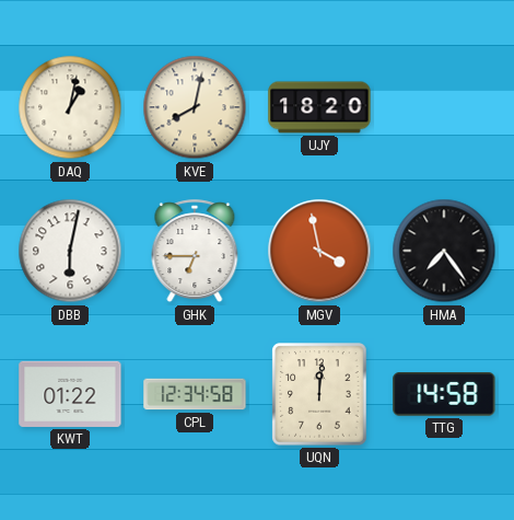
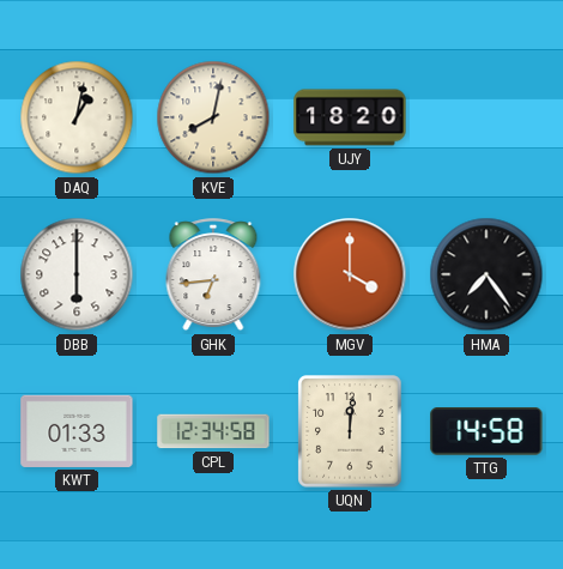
DBB: 6:02 -> 6:00 (77, 274)
GHK: 6:45 -> 6:44 (213, 276)
MGV: 3:58 -> 4:00 (350, 274)
KWT: 01:22 -> 01:33 (77, 431)
